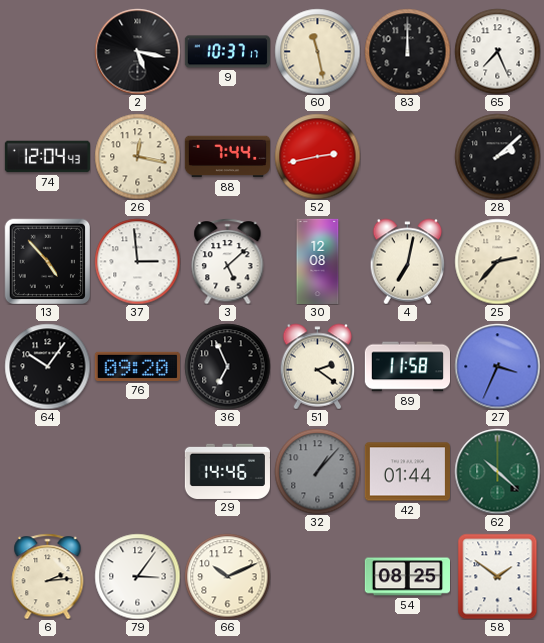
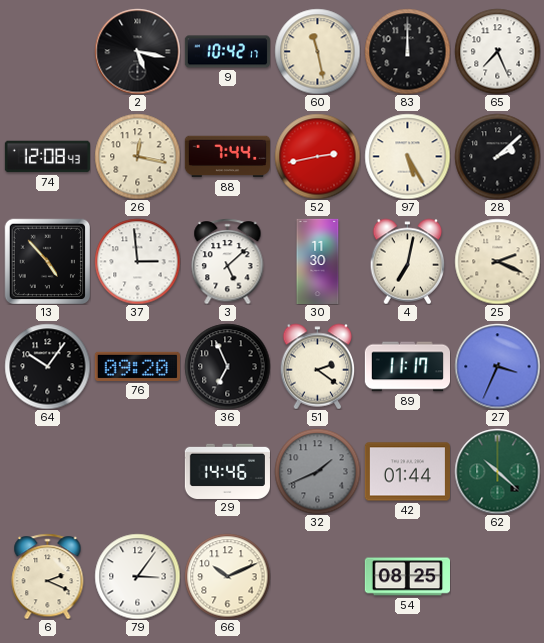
9: 10:37 -> 10:42 (227, 52)
74: 12:04 -> 12:08 (47, 157)
97: none -> 5:25 (407, 156)
30: 12:08 -> 11:30 (318, 261)
25: 2:37 -> 2:19 (497, 261)
89: 11:58 -> 11:17 (407, 367)
32: 1:07 -> 1:41 (317, 471)
6: 2:14 -> 2:19 (48, 576)
58: 1:51 -> none (498, 576)
